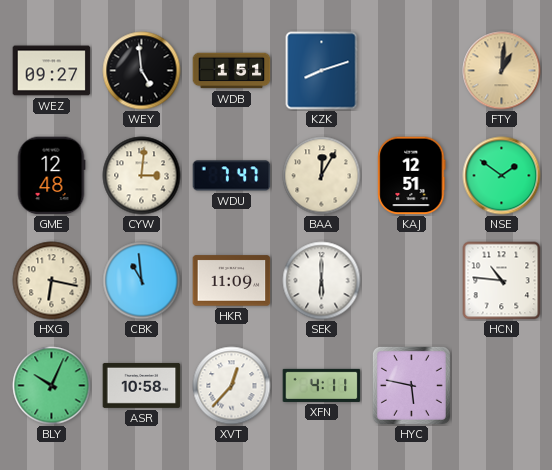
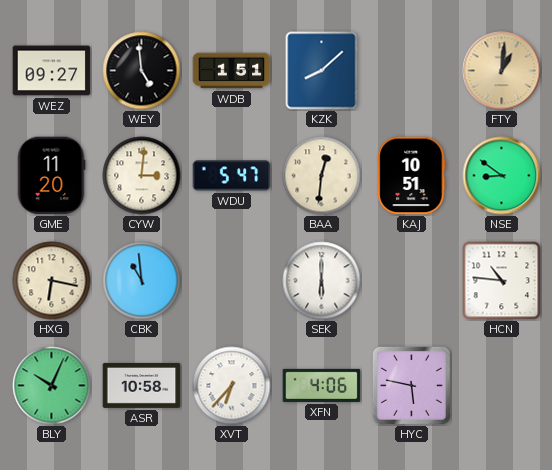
KZK: 8:12 -> 8:08 (322, 71)
GME: 12:48 -> 11:20 (51, 176)
WDU: 7:47 -> 5:47 (232, 176)
BAA: 12:05 -> 12:31 (322, 176)
KAJ: 12:51 -> 10:51 (412, 176)
NSE: 1:51 -> 8:51 (502, 176)
HKR: 11:09 -> none (232, 281)
XVT: 12:37 -> 6:37 (232, 386)
XFN: 4:11 -> 4:06 (322, 385)
